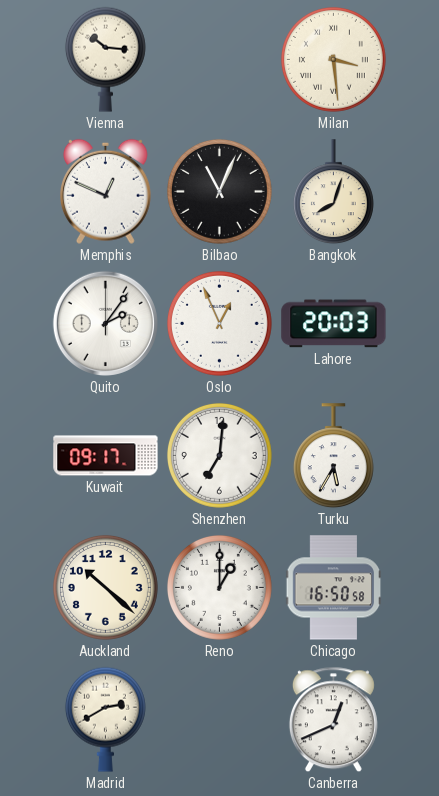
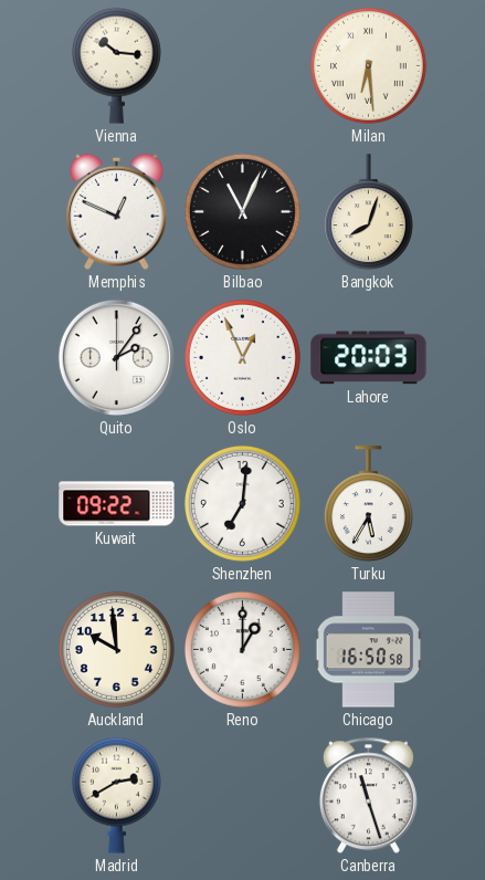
Milan: 3:29 -> 6:29 (368, 65)
Kuwait: 09:17 -> 09:22 (117, 504)
Auckland: 10:22 -> 9:59 (116, 649)
Canberra: 12:41 -> 11:27 (368, 796)
